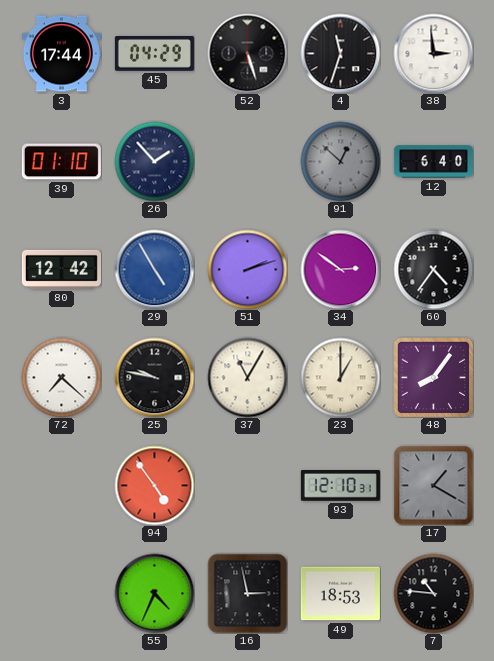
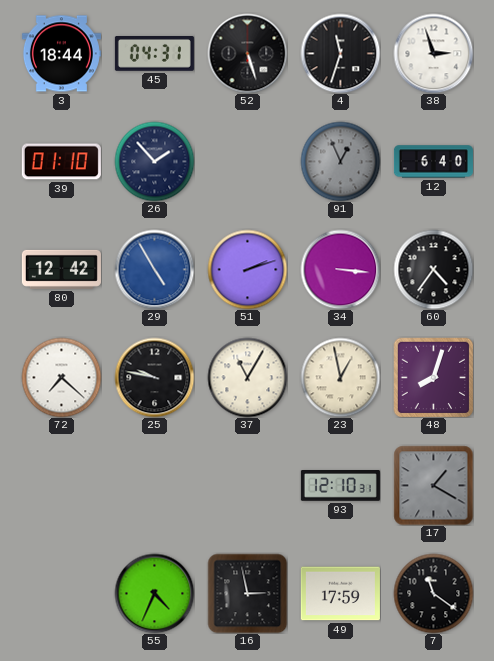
3: 17:44 -> 18:44 (61, 54)
45: 04:29 -> 04:31 (154, 54)
38: 2:59 -> 2:57 (433, 53)
91: 12:52 -> 12:56 (340, 161)
34: 2:51 -> 3:16 (340, 269)
23: 1:00 -> 12:58 (340, 377)
48: 8:06 -> 8:03 (433, 377)
94: 4:54 -> none (154, 485)
49: 18:53 -> 17:59 (340, 594)
7: 10:46 -> 11:21 (433, 593)
